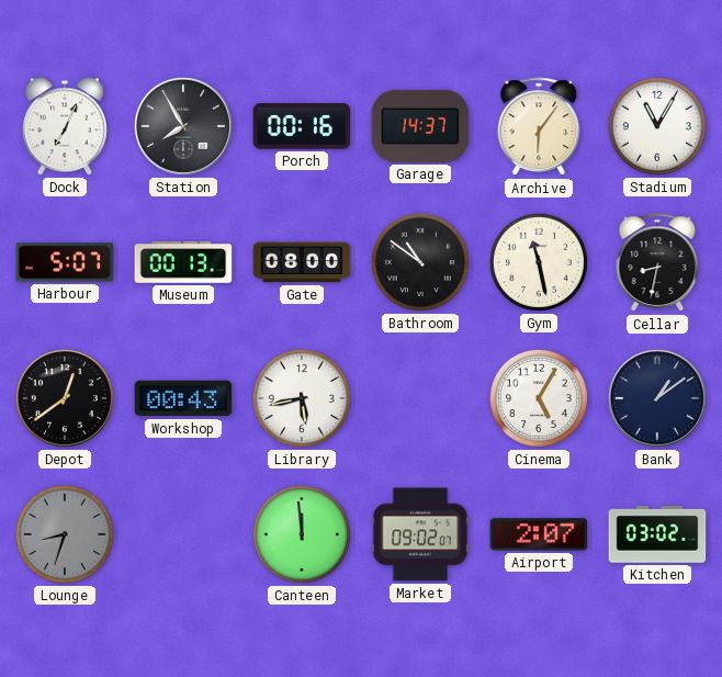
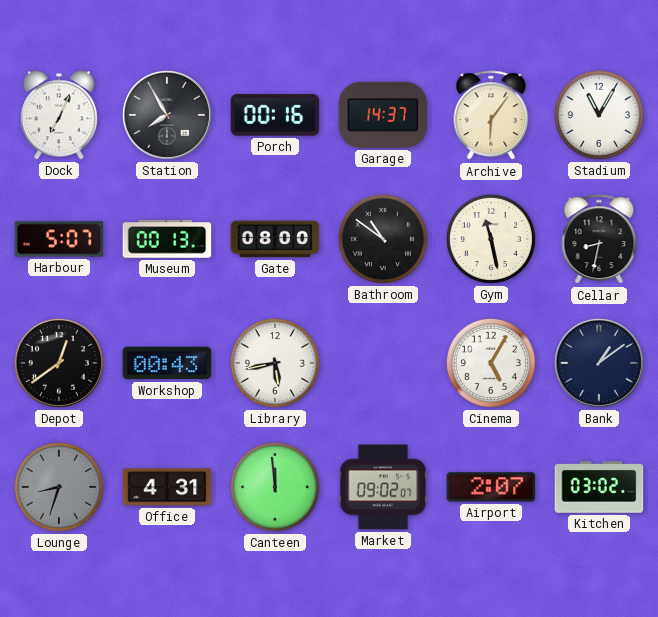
Office: none -> 4:31 (167, 487)
